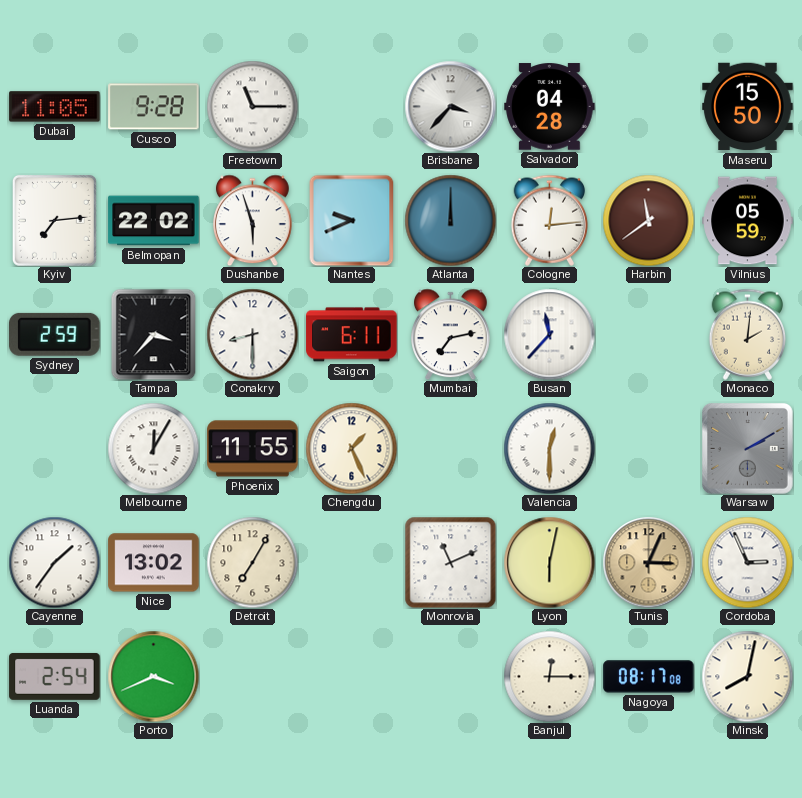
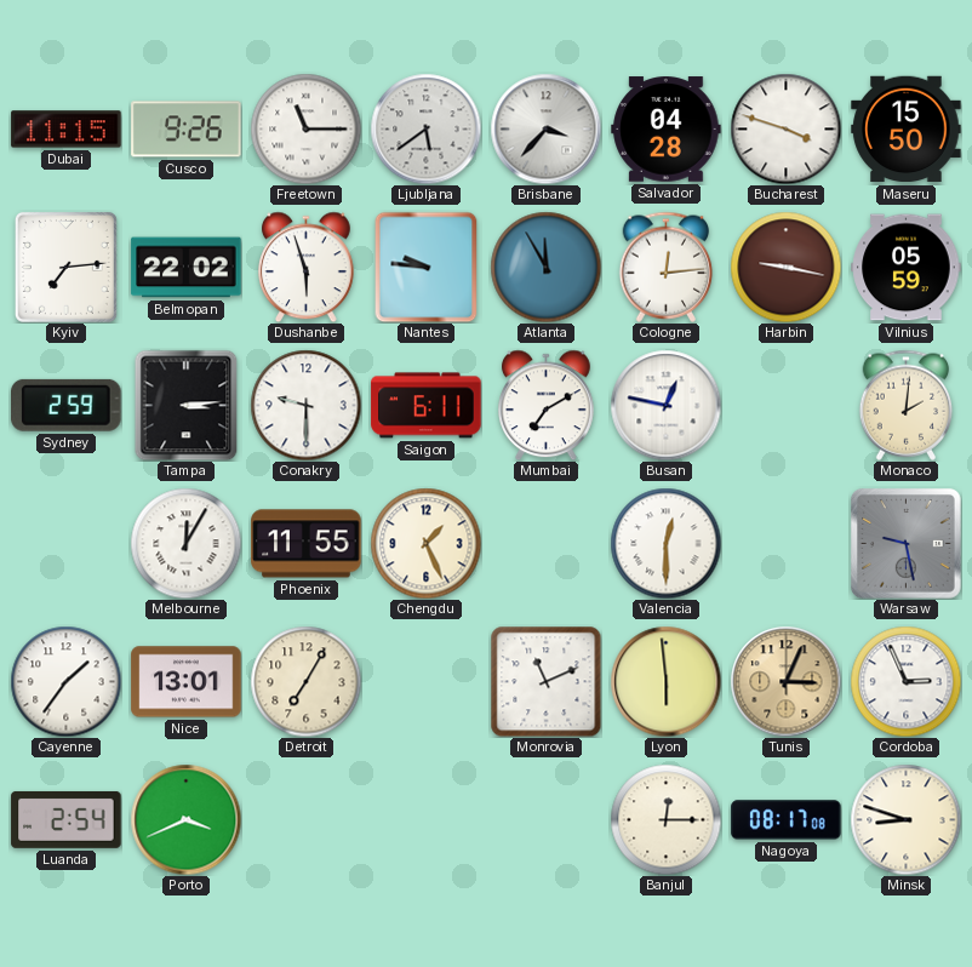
Dubai: 11:05 -> 11:15 (67, 130)
Cusco: 9:28 -> 9:26 (187, 130)
Ljubljana: none -> 5:39 (425, 128)
Bucharest: none -> 3:48 (785, 128)
Nantes: 9:41 -> 9:46 (427, 267)
Atlanta: 12:00 -> 11:55 (545, 267)
Harbin: 11:39 -> 9:17 (785, 267)
Tampa: 3:37 -> 3:14 (187, 405)
Conakry: 8:30 -> 9:30 (305, 405)
Mumbai: 7:13 -> 7:10 (547, 405)
Busan: 11:37 -> 12:47 (665, 405)
Warsaw: 2:10 -> 9:28 (905, 543)
Nice: 13:02 -> 13:01 (187, 682)
Lyon: 6:02 -> 5:59 (665, 681)
Minsk: 8:02 -> 8:48 (905, 819)
